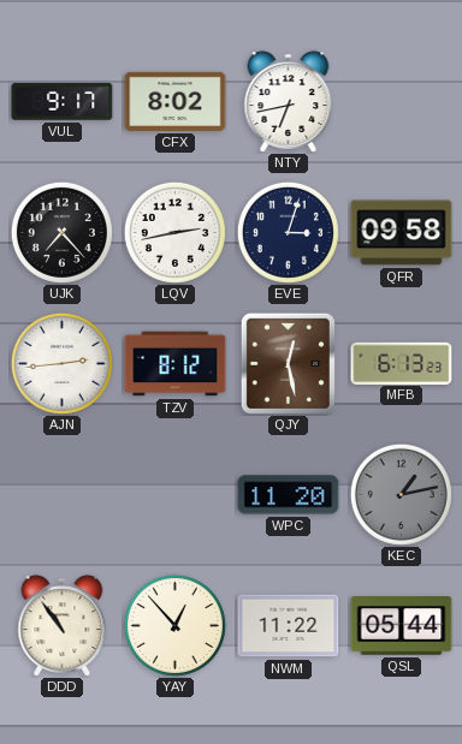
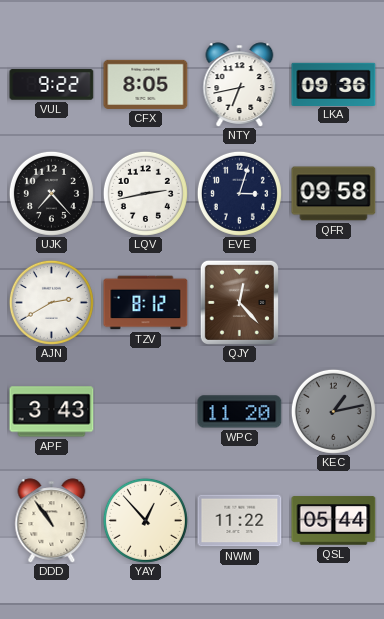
VUL: 9:17 -> 9:22 (52, 85)
CFX: 8:02 -> 8:05 (146, 84)
LKA: none -> 09:36 (334, 84)
AJN: 2:44 -> 2:40 (51, 302)
QJY: 12:28 -> 12:23 (239, 302)
MFB: 6:13 -> none (402, 363)
APF: none -> 3:43 (52, 412)
